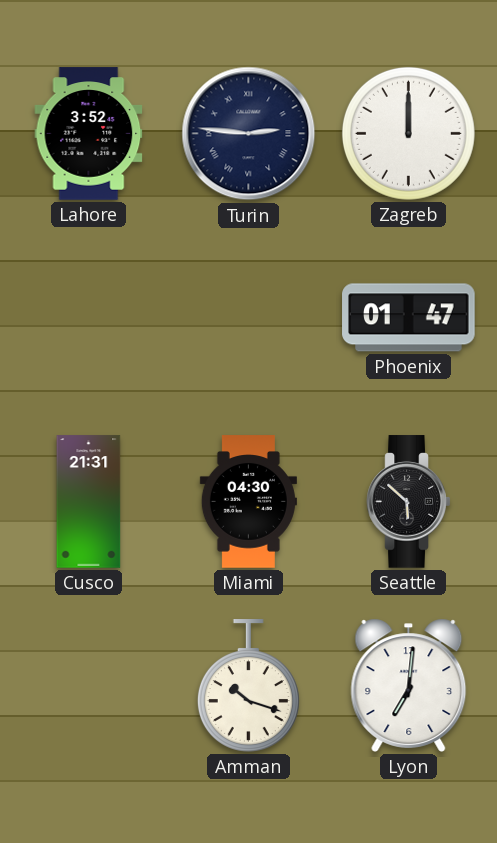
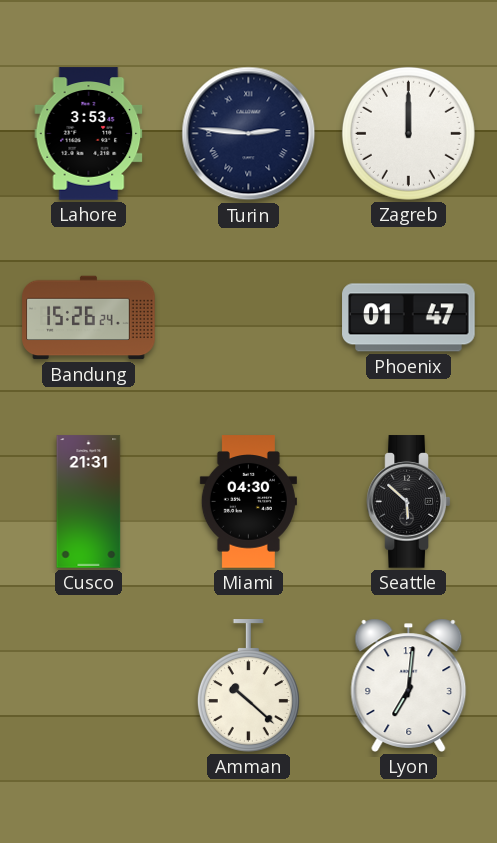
Lahore: 3:52 -> 3:53 (89, 134)
Bandung: none -> 15:26 (89, 318)
Amman: 10:18 -> 10:22 (248, 686)
